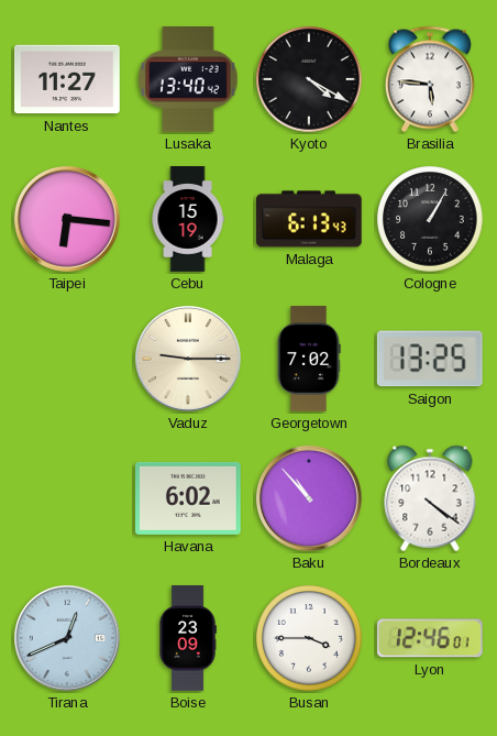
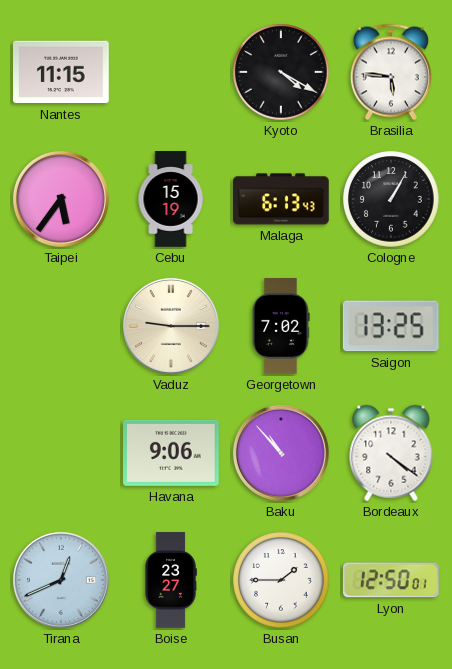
Nantes: 11:27 -> 11:15 (62, 72)
Lusaka: 13:40 -> none (189, 80)
Taipei: 6:16 -> 5:36 (61, 199)
Havana: 6:02 -> 9:06 (172, 453)
Boise: 23:09 -> 23:27 (171, 580)
Busan: 3:45 -> 1:45 (281, 580)
Lyon: 12:46 -> 12:50 (391, 580)
